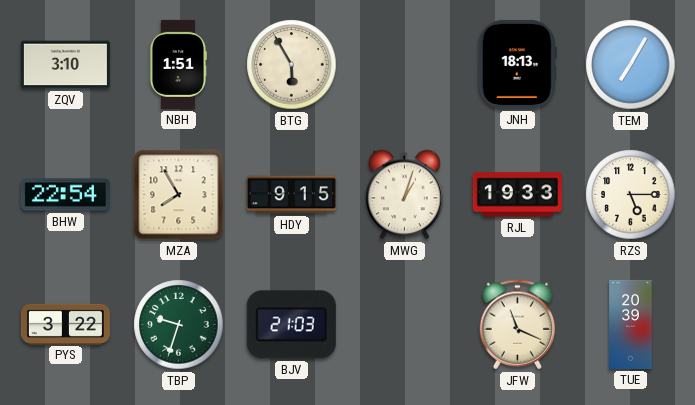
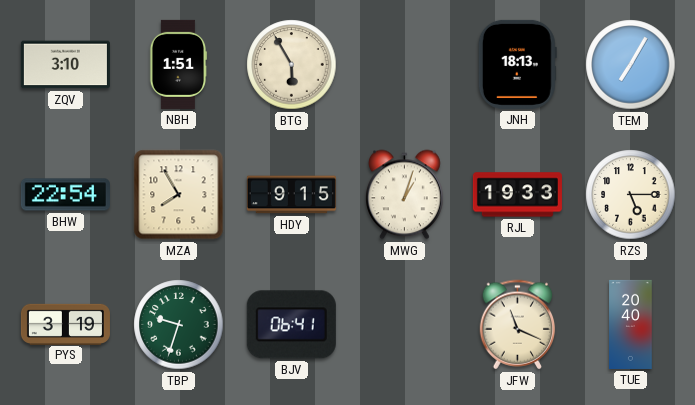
PYS: 3:22 -> 3:19 (65, 324)
BJV: 21:03 -> 06:41 (291, 325)
TUE: 20:39 -> 20:40 (631, 324)
